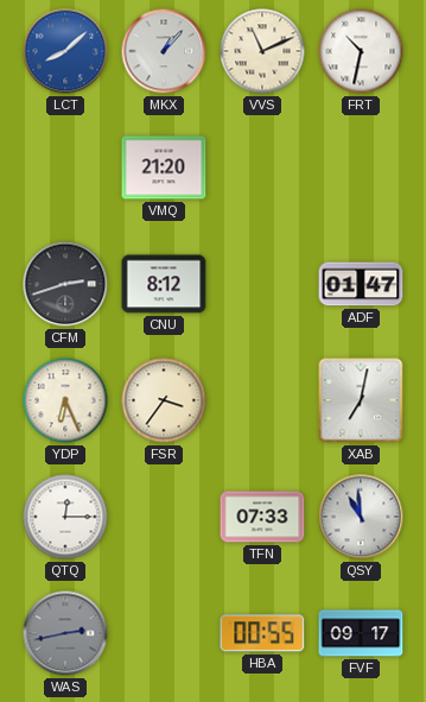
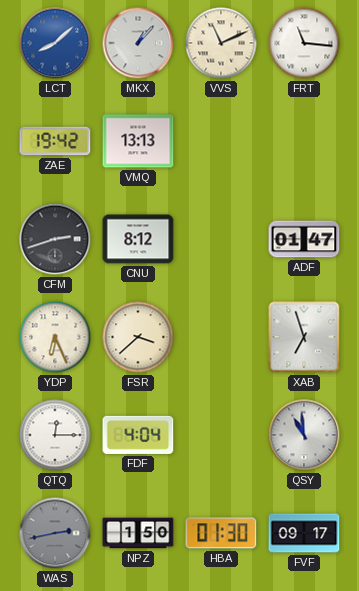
FRT: 10:32 -> 11:16 (304, 43)
ZAE: none -> 19:42 (55, 141)
VMQ: 21:20 -> 13:13 (138, 141)
FSR: 3:36 -> 3:38 (138, 337)
XAB: 7:02 -> 6:57 (304, 337)
FDF: none -> 4:04 (138, 435)
TFN: 07:33 -> none (262, 517)
NPZ: none -> 1:50 (138, 533)
HBA: 00:55 -> 01:30 (221, 533)
